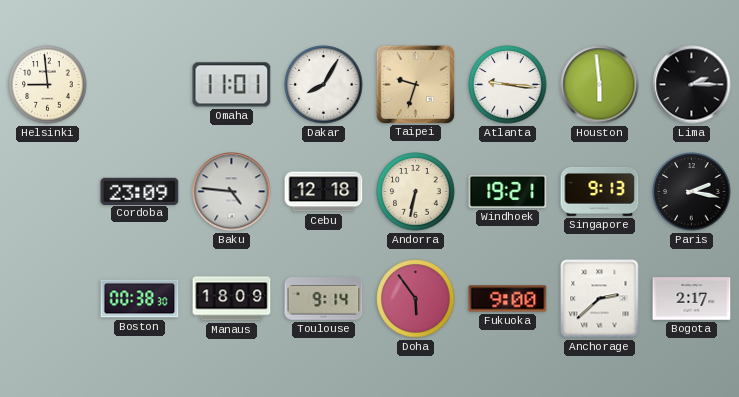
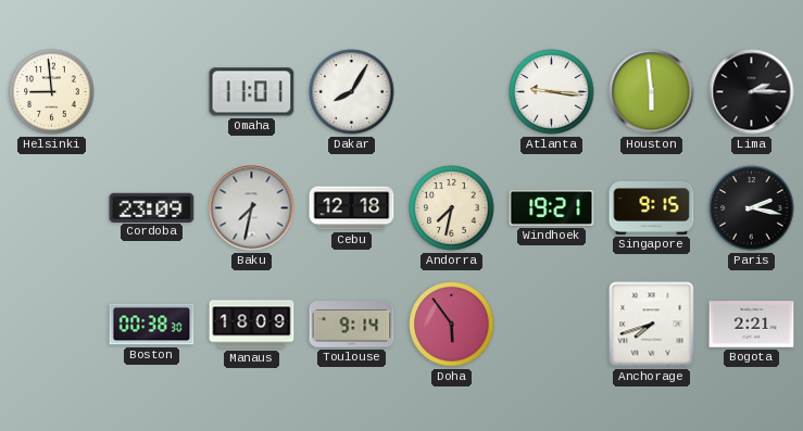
Taipei: 9:33 -> none (415, 84)
Baku: 4:46 -> 7:32 (252, 208)
Andorra: 6:32 -> 7:32 (452, 208)
Singapore: 9:13 -> 9:15 (652, 207)
Fukuoka: 9:00 -> none (508, 299)
Anchorage: 2:38 -> 7:42 (652, 325)
Bogota: 2:17 -> 2:21 (752, 325)
